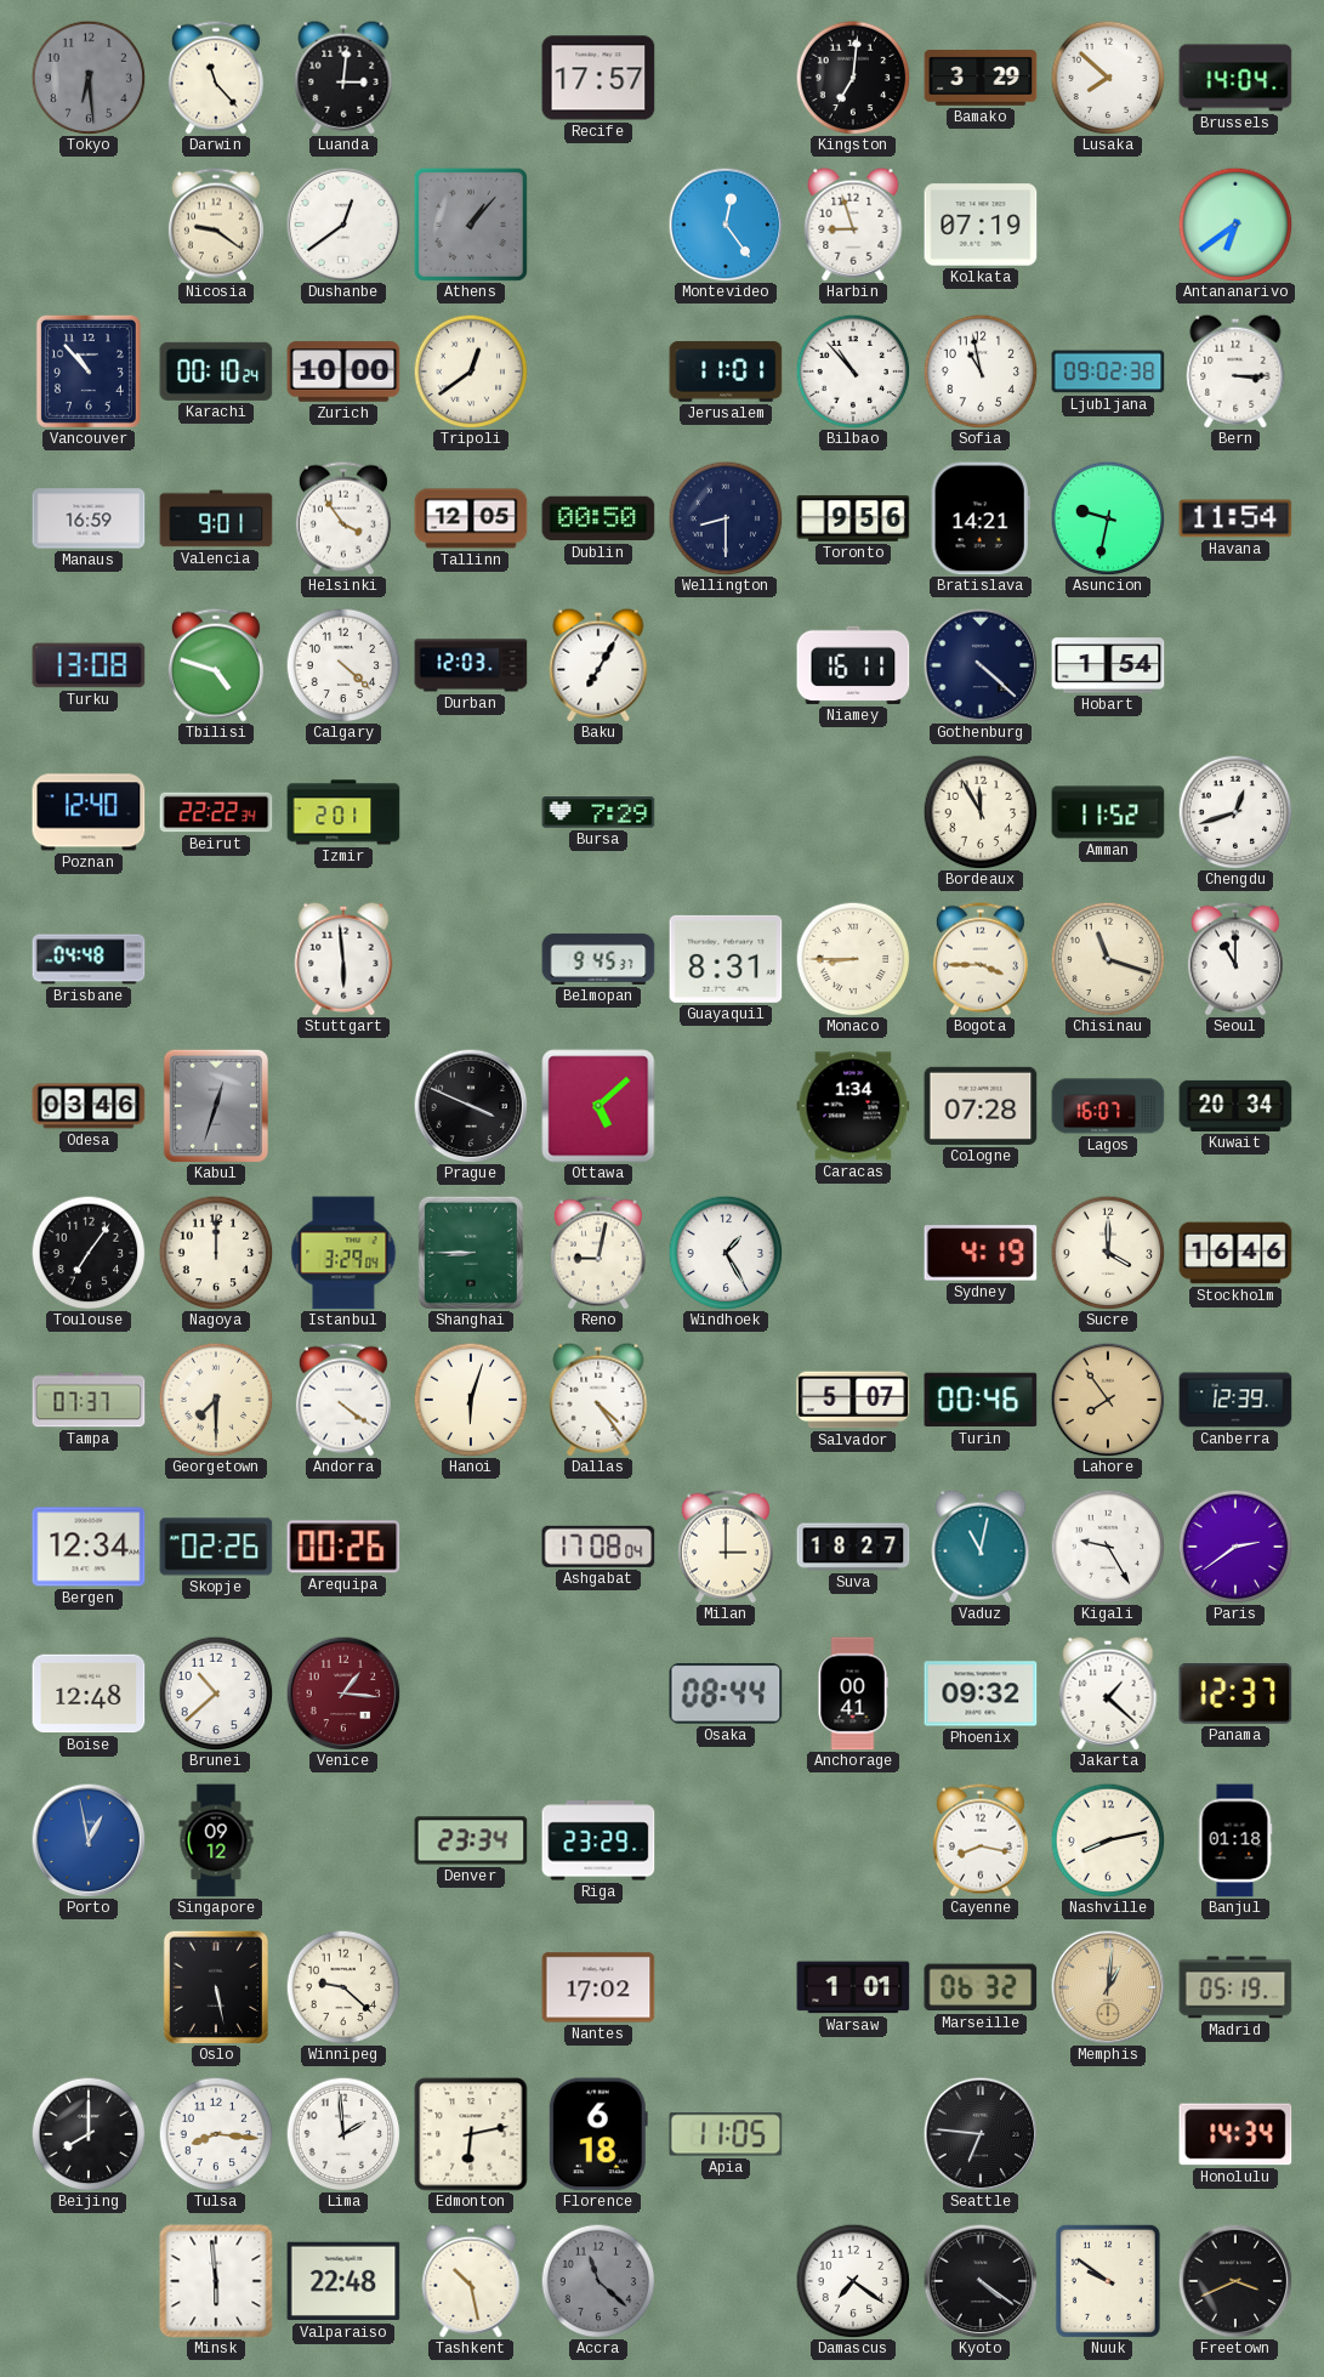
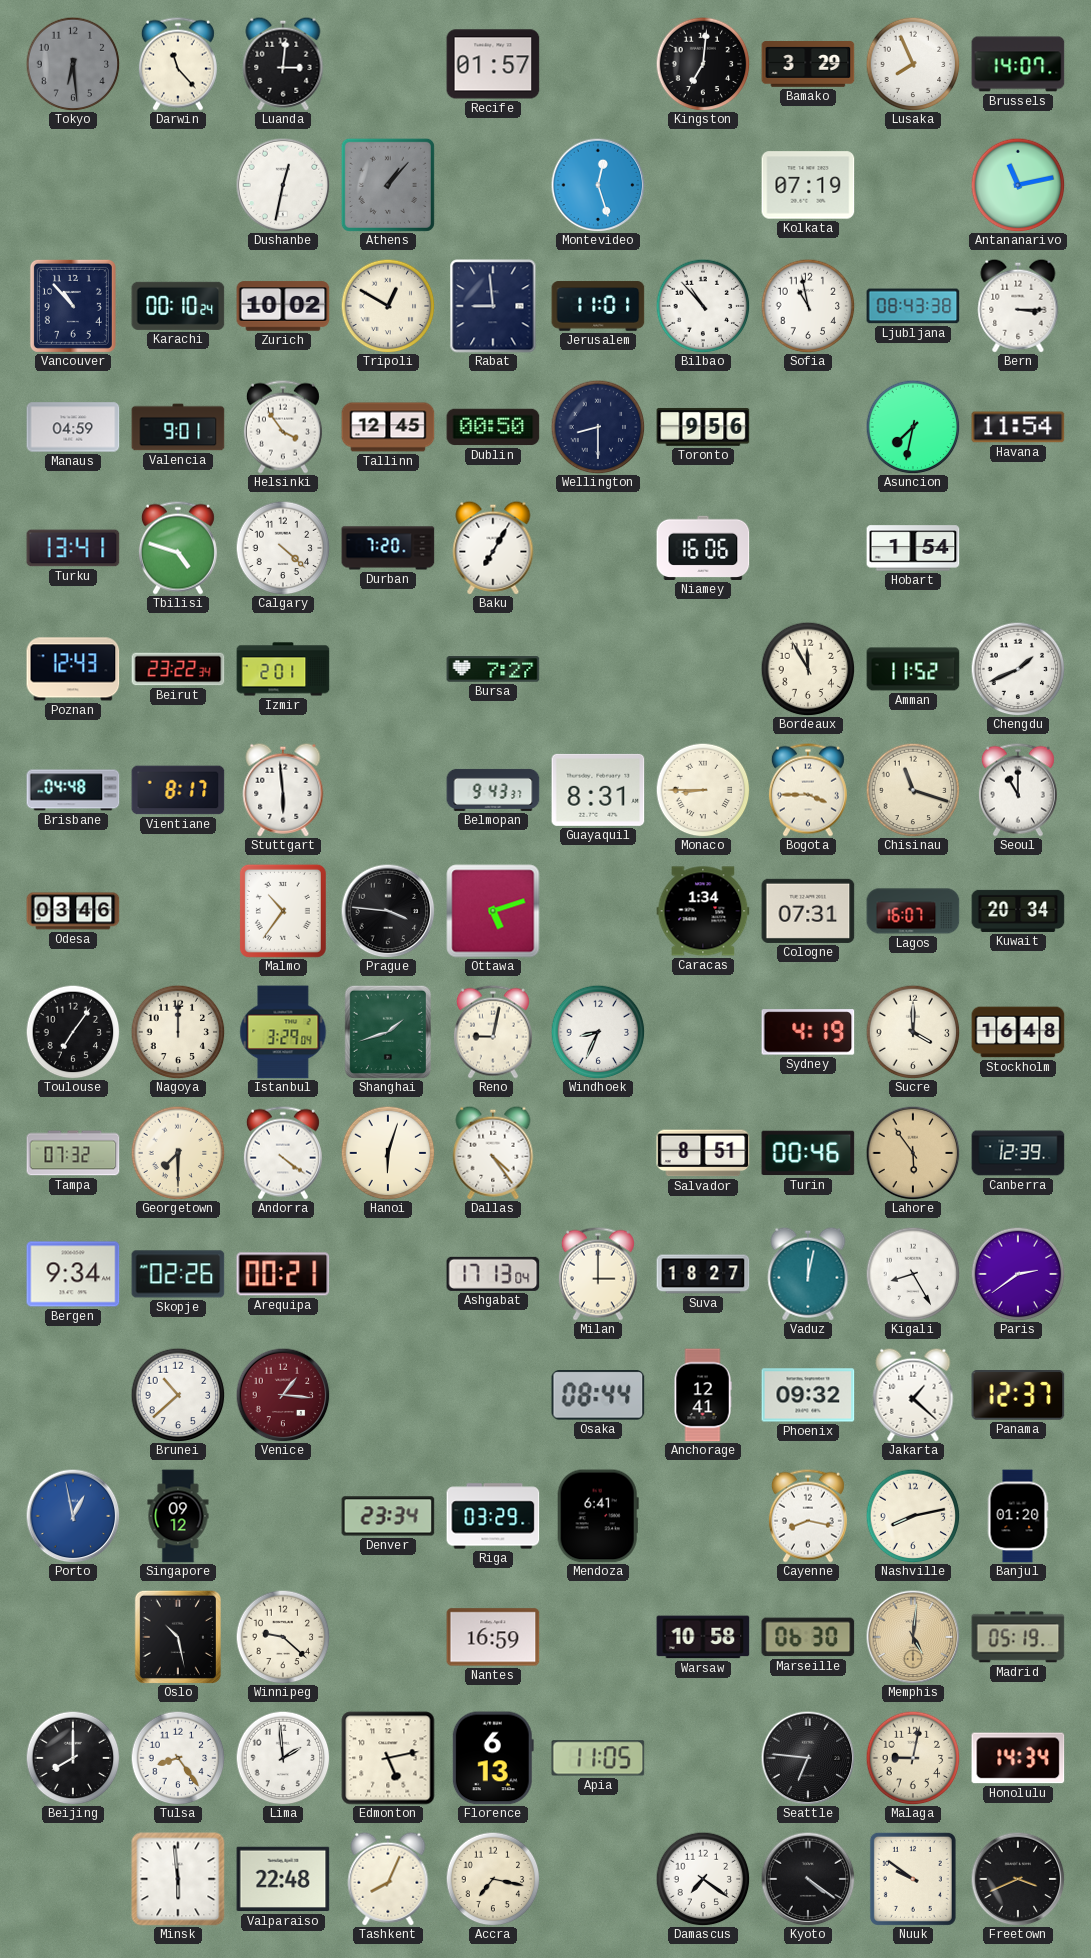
Recife: 17:57 -> 01:57 (493, 64)
Lusaka: 7:52 -> 7:56 (913, 64)
Brussels: 14:04 -> 14:07 (1018, 64)
Nicosia: 9:21 -> none (216, 225)
Dushanbe: 12:39 -> 12:32 (283, 185)
Montevideo: 12:24 -> 12:27 (598, 185)
Harbin: 8:57 -> none (853, 225)
Antananarivo: 6:39 -> 11:13 (1018, 185)
Zurich: 10:00 -> 10:02 (283, 306)
Tripoli: 12:39 -> 12:50 (388, 306)
Rabat: none -> 8:59 (493, 306)
Ljubljana: 09:02 -> 08:43 (913, 306)
Manaus: 16:59 -> 04:59 (73, 427)
Tallinn: 12:05 -> 12:45 (388, 427)
Bratislava: 14:21 -> none (981, 518)
Asuncion: 9:32 -> 7:32 (913, 427)
Turku: 13:08 -> 13:41 (73, 548)
Durban: 12:03 -> 7:20 (388, 548)
Niamey: 16:11 -> 16:06 (703, 548)
Gothenburg: 4:22 -> none (981, 665)
Poznan: 12:40 -> 12:43 (73, 669)
Beirut: 22:22 -> 23:22 (178, 669)
Bursa: 7:29 -> 7:27 (493, 669)
Chengdu: 12:42 -> 1:41 (1018, 669)
Vientiane: none -> 8:17 (178, 790)
Belmopan: 9:45 -> 9:43 (493, 790)
Kabul: 12:33 -> none (216, 1106)
Malmo: none -> 10:36 (283, 911)
Prague: 3:49 -> 3:46 (388, 911)
Ottawa: 5:08 -> 5:12 (493, 911)
Cologne: 07:28 -> 07:31 (808, 911)
Shanghai: 8:45 -> 1:42 (388, 1032)
Windhoek: 1:25 -> 8:34 (598, 1032)
Stockholm: 16:46 -> 16:48 (1018, 1032)
Tampa: 07:37 -> 07:32 (73, 1153)
Salvador: 5:07 -> 8:51 (703, 1153)
Lahore: 7:54 -> 5:54 (913, 1153)
Bergen: 12:34 -> 9:34 (73, 1274)
Arequipa: 00:26 -> 00:21 (283, 1274)
Ashgabat: 17:08 -> 17:13 (493, 1274)
Vaduz: 11:02 -> 12:02 (808, 1274)
Kigali: 9:25 -> 8:25 (913, 1274)
Boise: 12:48 -> none (89, 1694)
Anchorage: 00:41 -> 12:41 (703, 1395)
Riga: 23:29 -> 03:29 (493, 1516)
Mendoza: none -> 6:41 (598, 1516)
Banjul: 01:18 -> 01:20 (1018, 1516)
Oslo: 5:28 -> 10:28 (178, 1637)
Nantes: 17:02 -> 16:59 (493, 1637)
Warsaw: 1:01 -> 10:58 (703, 1637)
Marseille: 06:32 -> 06:30 (808, 1637)
Memphis: 1:01 -> 5:01 (913, 1637)
Tulsa: 8:16 -> 8:24 (178, 1758)
Edmonton: 6:13 -> 5:13 (388, 1758)
Florence: 6:18 -> 6:13 (493, 1758)
Malaga: none -> 9:02 (913, 1758)
Tashkent: 10:28 -> 8:04 (388, 1879)
Accra: 11:22 -> 7:17 (493, 1879)
Accra dial: grey -> cream (493, 1879)
